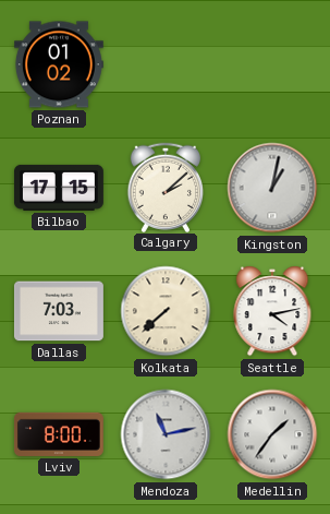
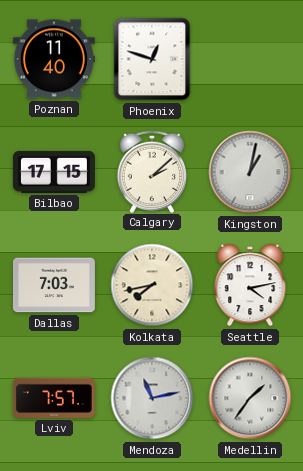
Poznan: 01:02 -> 11:40 (54, 59)
Phoenix: none -> 12:48 (152, 59)
Kolkata: 7:38 -> 7:43 (152, 285)
Lviv: 8:00 -> 7:57 (54, 398)
